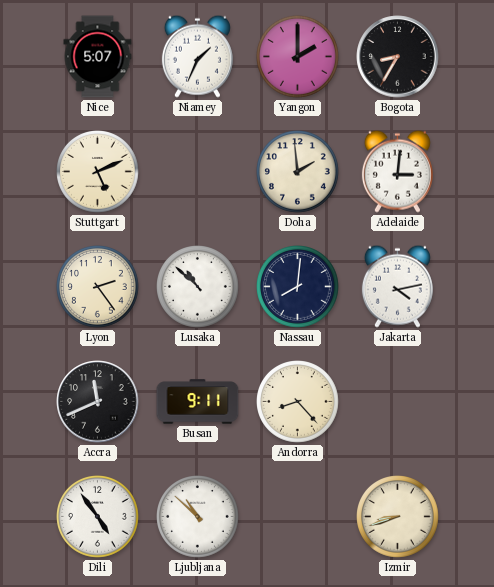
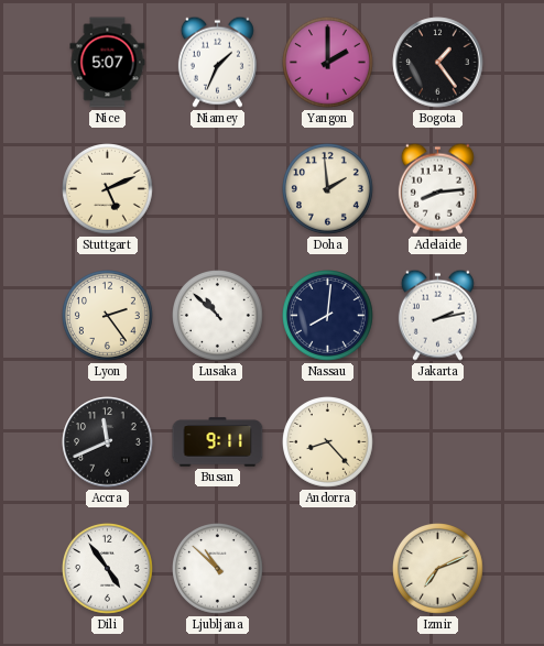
Bogota: 8:35 -> 1:24 (438, 63)
Adelaide: 3:01 -> 8:14 (437, 188)
Jakarta: 4:13 -> 2:13 (437, 315)
Izmir: 8:42 -> 7:11 (438, 569)
